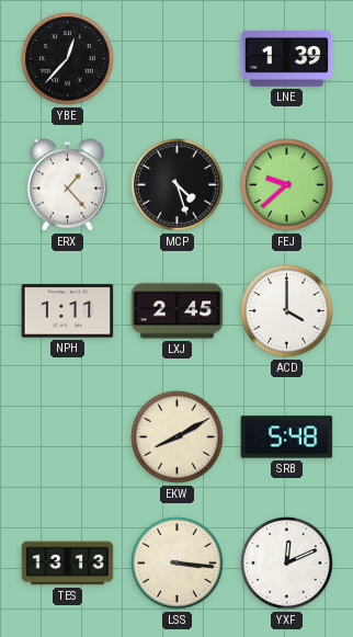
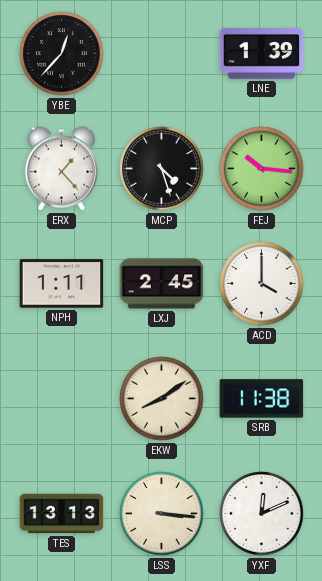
FEJ: 9:38 -> 10:16 (262, 169)
EKW: 8:10 -> 8:09 (162, 399)
SRB: 5:48 -> 11:38 (262, 399)
